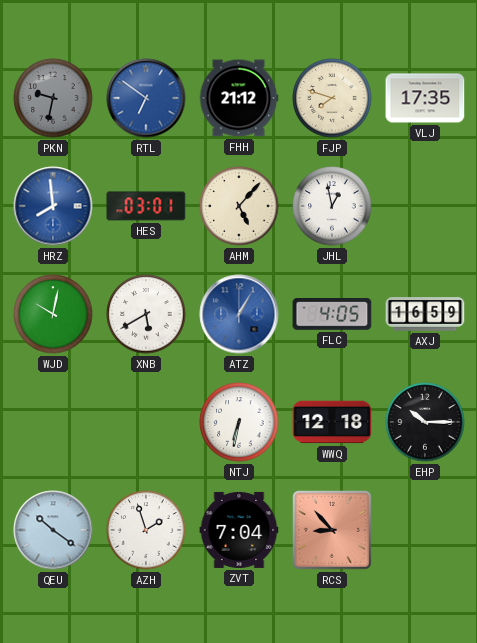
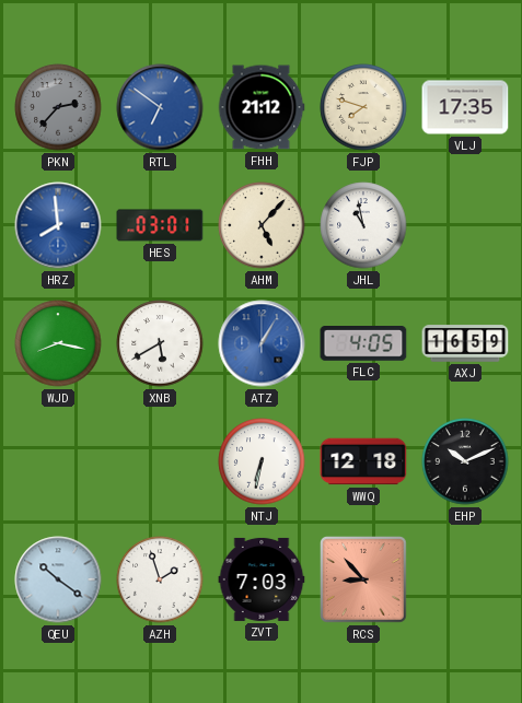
PKN: 9:32 -> 2:37 (58, 107)
JHL: 12:58 -> 10:58 (363, 225)
WJD: 10:02 -> 8:17 (58, 343)
EHP: 10:15 -> 10:11 (465, 461)
ZVT: 7:04 -> 7:03 (262, 579)
